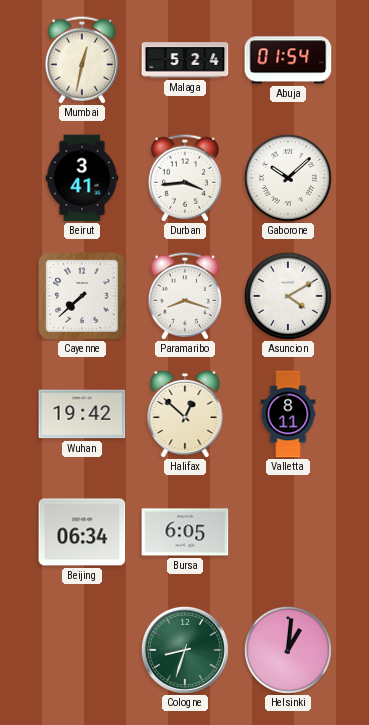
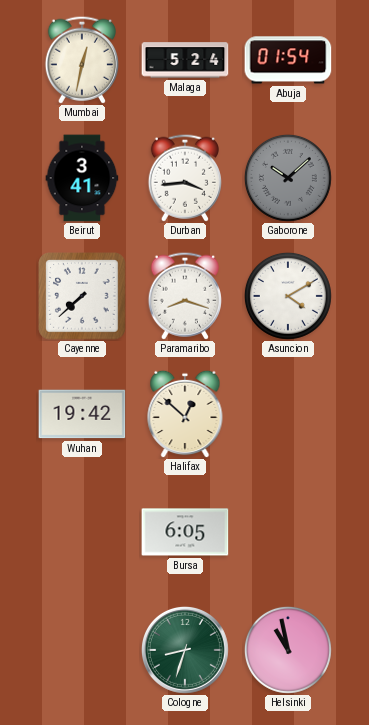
Gaborone dial: white -> grey (288, 178)
Valletta: 8:11 -> none (288, 414)
Beijing: 06:34 -> none (82, 532)
Helsinki: 1:01 -> 10:58 (288, 650)
